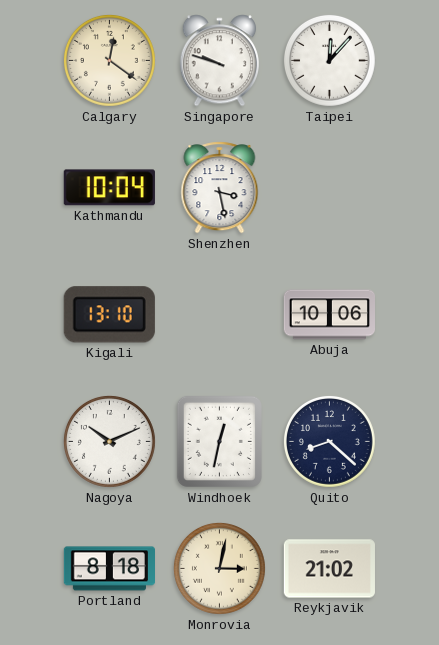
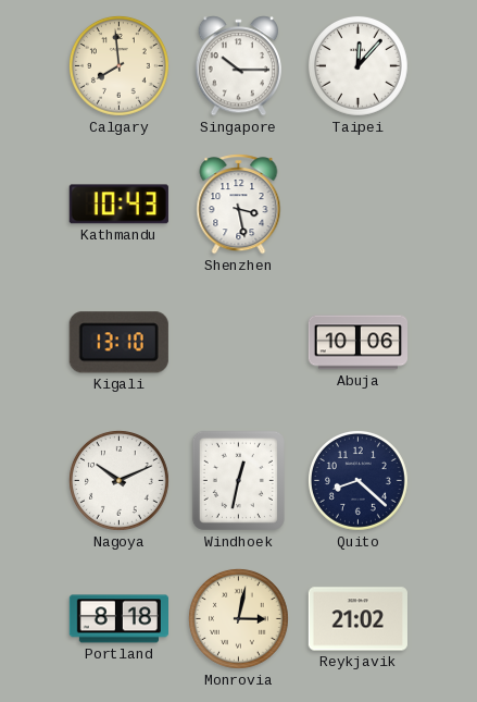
Calgary: 12:21 -> 7:59 (118, 65)
Singapore: 9:48 -> 10:15 (239, 66)
Kathmandu: 10:04 -> 10:43 (118, 205)
